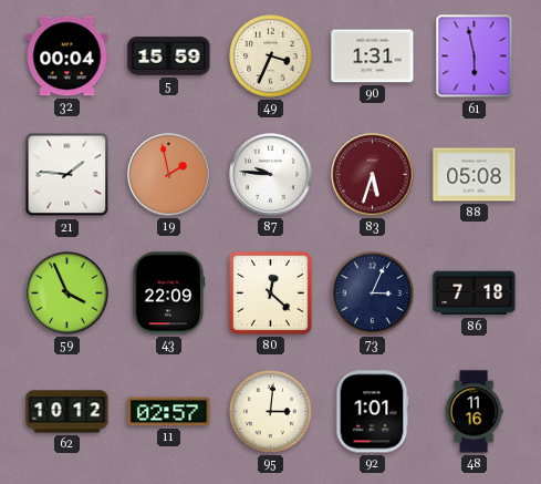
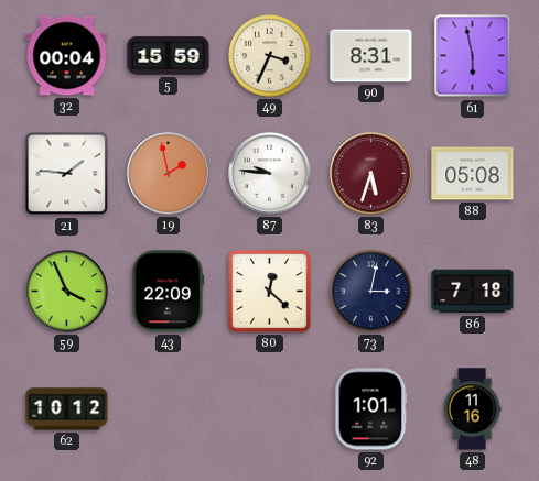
90: 1:31 -> 8:31 (371, 56)
73: 3:04 -> 3:02 (371, 292)
11: 02:57 -> none (169, 412)
95: 3:01 -> none (271, 412)
